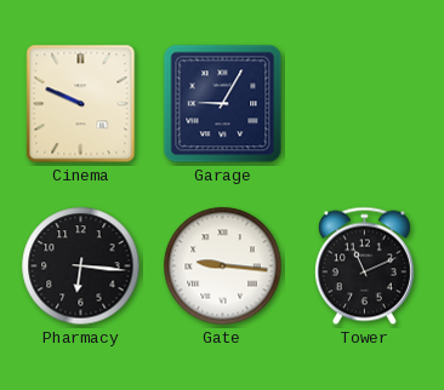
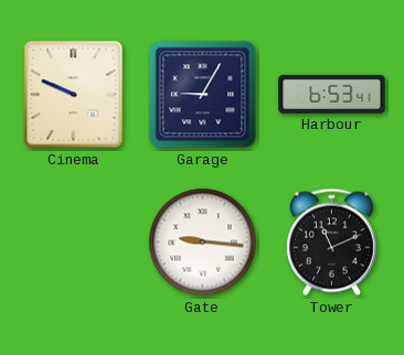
Harbour: none -> 6:53 (332, 94)
Pharmacy: 6:16 -> none (81, 266)
